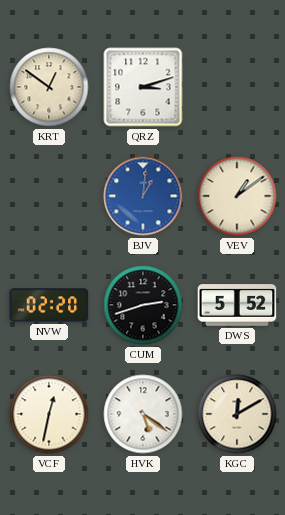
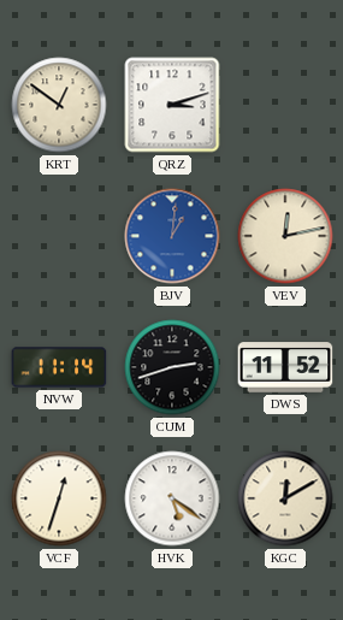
VEV: 1:09 -> 12:13 (285, 236)
NVW: 02:20 -> 11:14 (59, 367)
DWS: 5:52 -> 11:52 (285, 367)
VCF: 12:32 -> 12:33 (59, 498)
